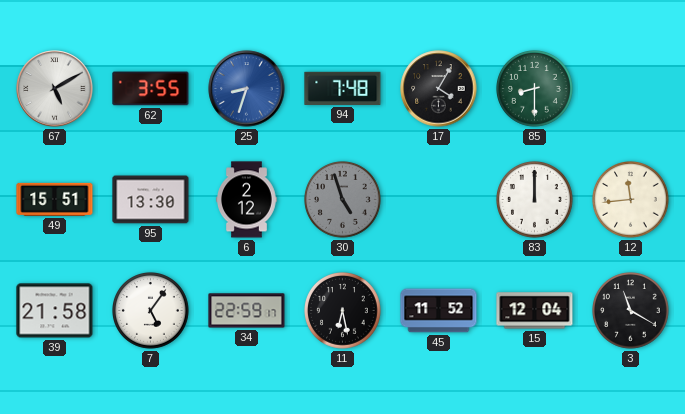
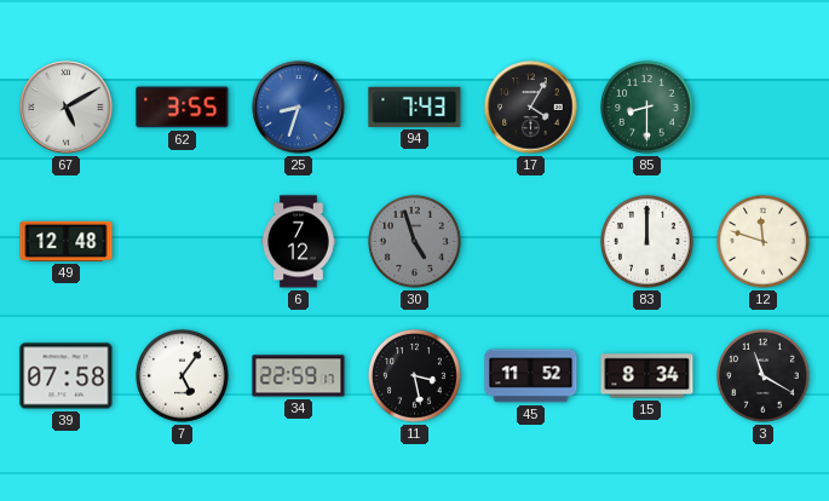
94: 7:48 -> 7:43 (415, 106)
49: 15:51 -> 12:48 (67, 241)
95: 13:30 -> none (151, 200)
6: 2:12 -> 7:12 (299, 242)
12: 11:44 -> 11:48 (764, 242)
39: 21:58 -> 07:58 (67, 376)
11: 6:28 -> 3:28 (415, 376)
15: 12:04 -> 8:34 (647, 376)
